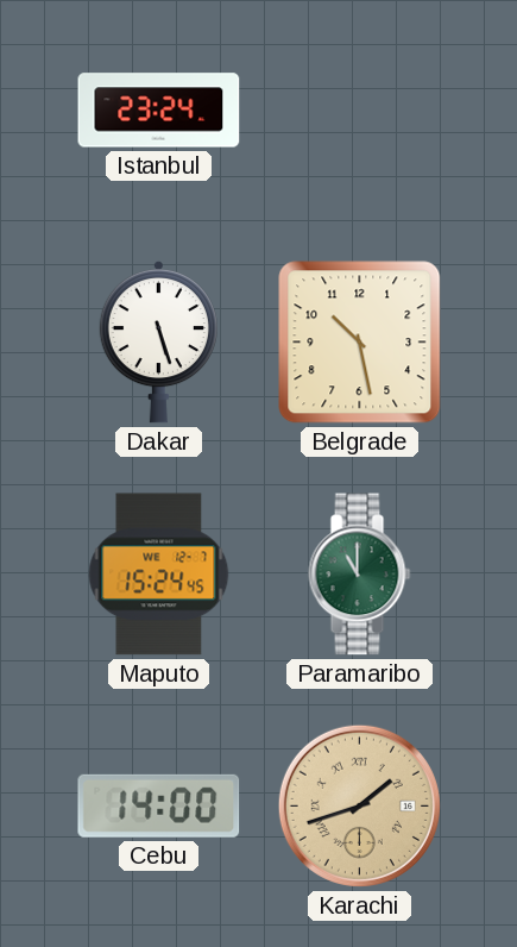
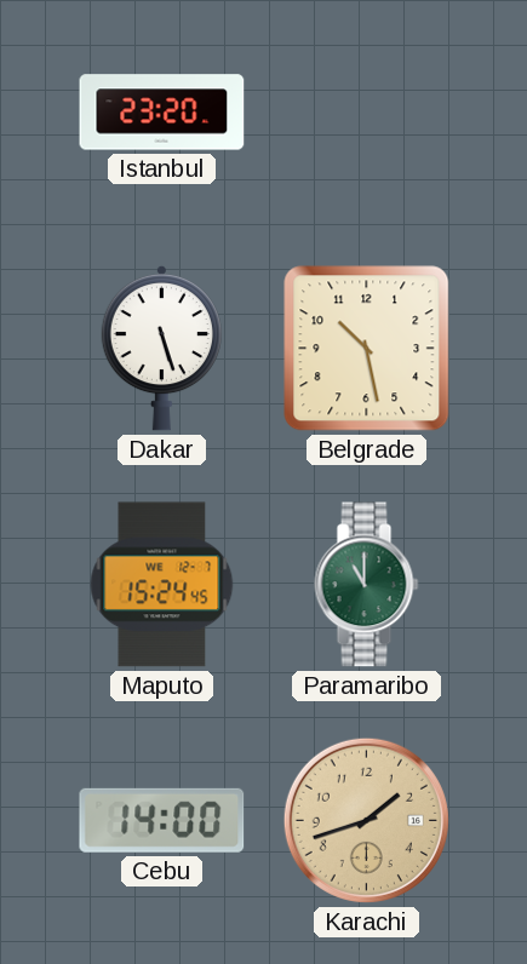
Istanbul: 23:24 -> 23:20 (162, 113)
Karachi numerals: Roman -> Arabic (366, 820)
